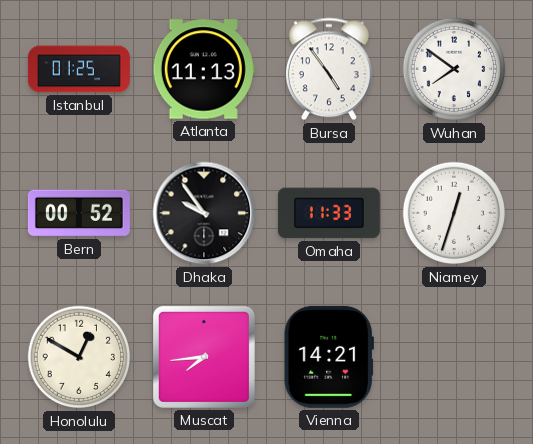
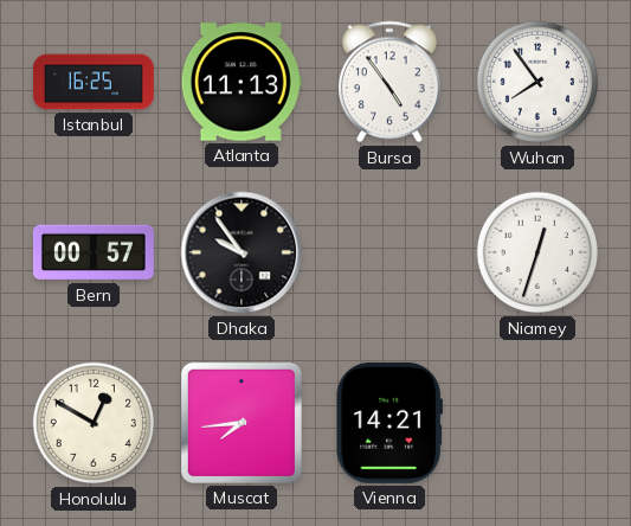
Istanbul: 01:25 -> 16:25 (94, 82)
Wuhan: 7:51 -> 7:54 (537, 82)
Bern: 00:52 -> 00:57 (94, 252)
Omaha: 11:33 -> none (329, 213)
